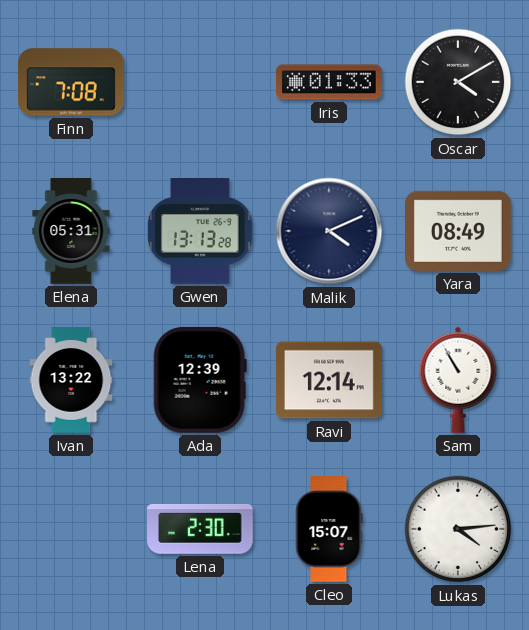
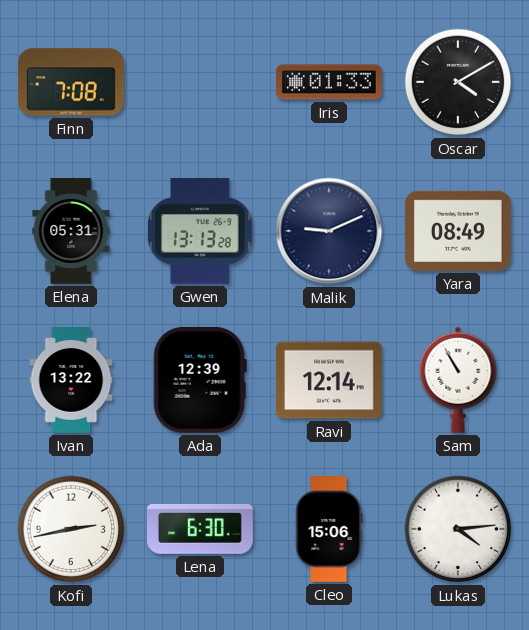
Malik: 4:11 -> 9:11 (329, 231)
Kofi: none -> 2:43 (71, 529)
Lena: 2:30 -> 6:30 (201, 529)
Cleo: 15:07 -> 15:06 (329, 529)
